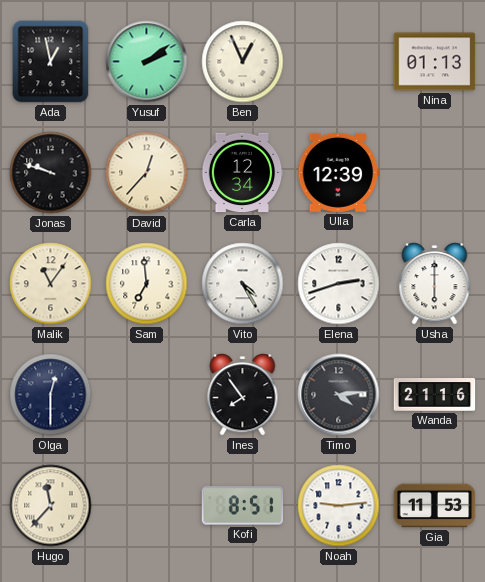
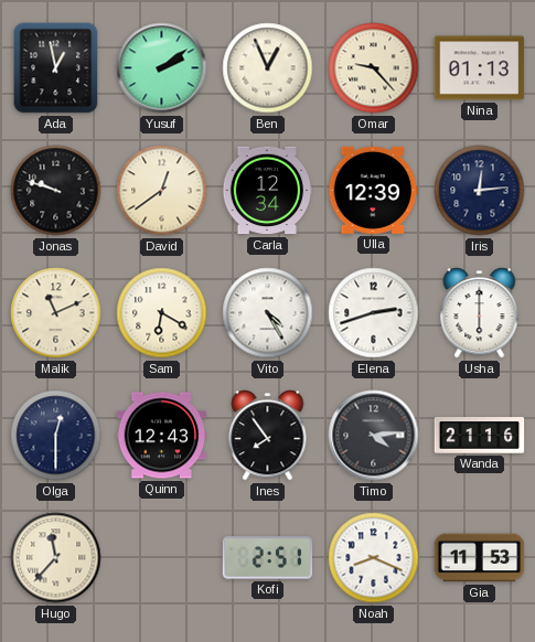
Omar: none -> 9:23 (374, 68)
David: 12:37 -> 12:39 (162, 191)
Iris: none -> 12:14 (480, 191)
Malik: 11:06 -> 11:11 (56, 313)
Sam: 6:59 -> 6:20 (162, 313)
Quinn: none -> 12:43 (162, 436)
Kofi: 8:51 -> 2:51 (268, 558)
Noah: 9:14 -> 8:19 (374, 558)
